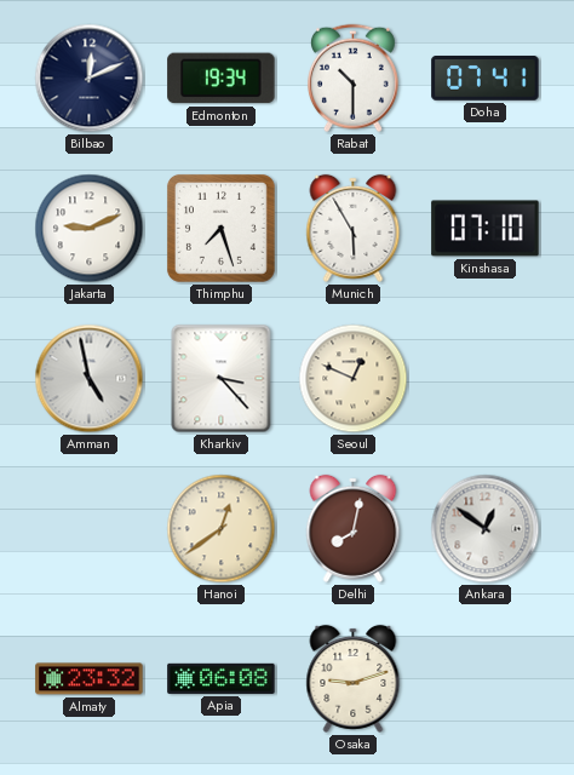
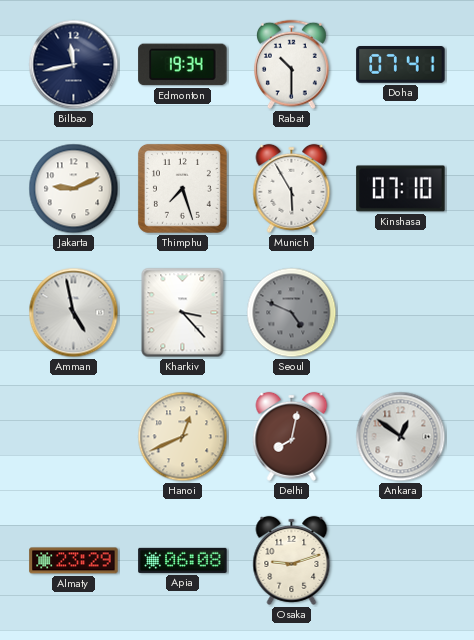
Bilbao: 12:11 -> 11:43 (74, 65)
Seoul: 12:49 -> 4:49 (292, 313)
Seoul dial: cream -> grey (292, 313)
Hanoi: 12:39 -> 12:41 (183, 437)
Almaty: 23:32 -> 23:29 (74, 561)
